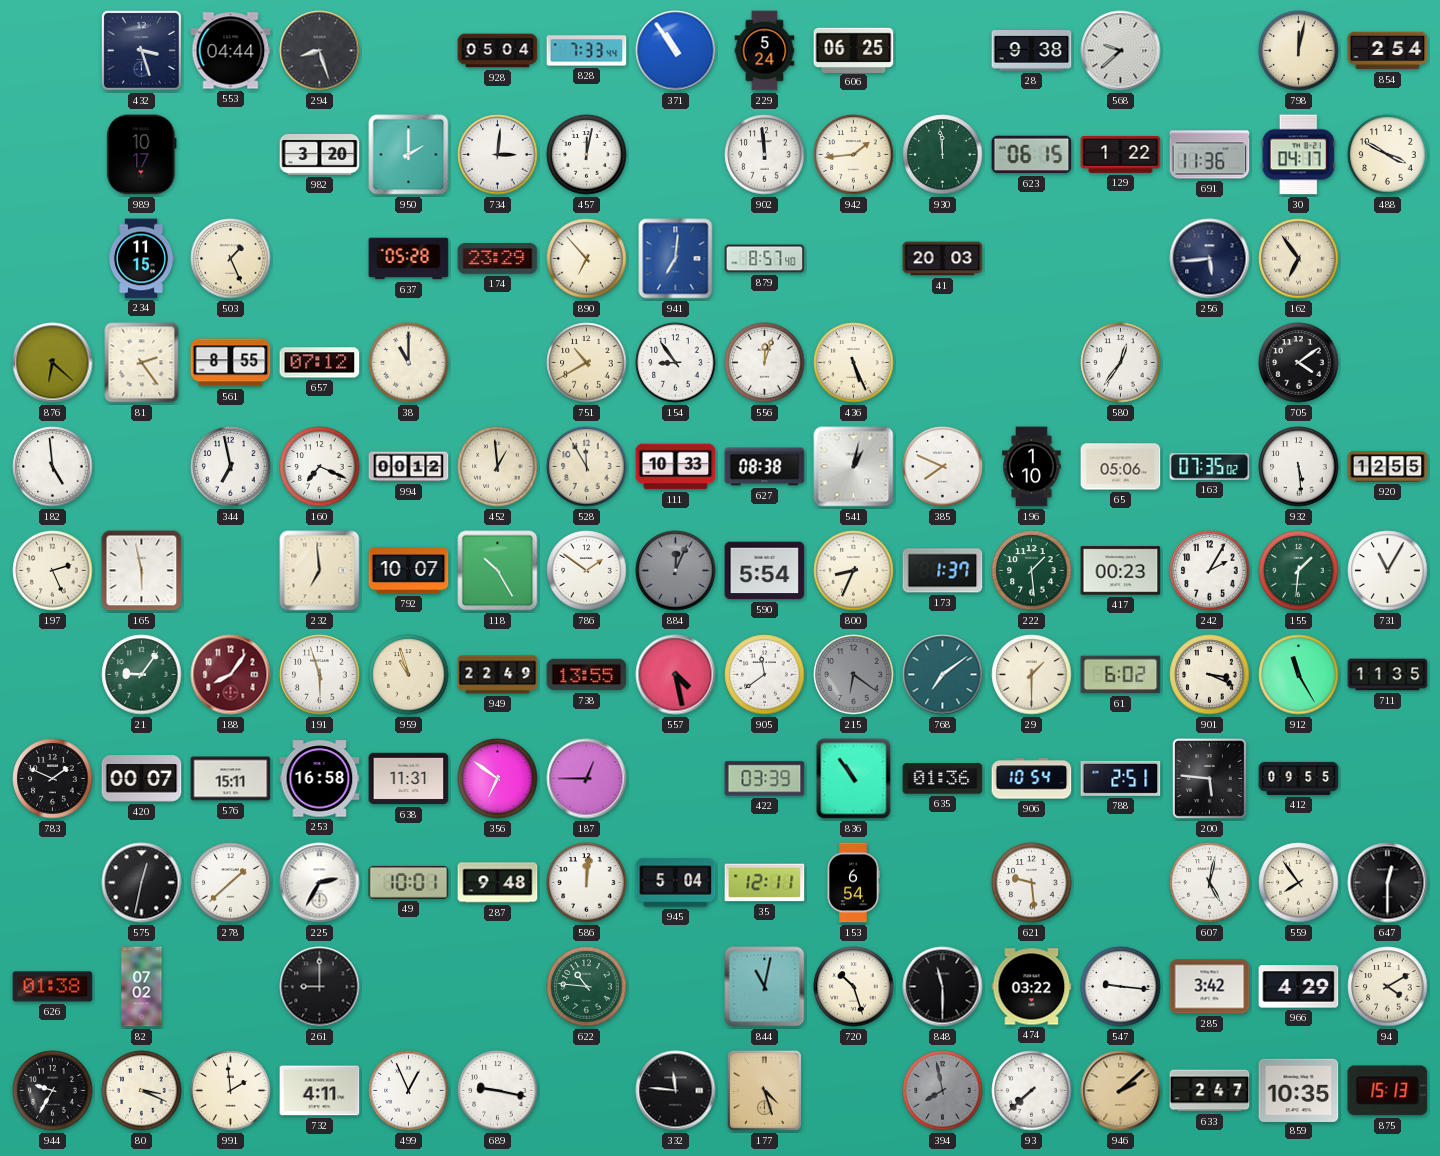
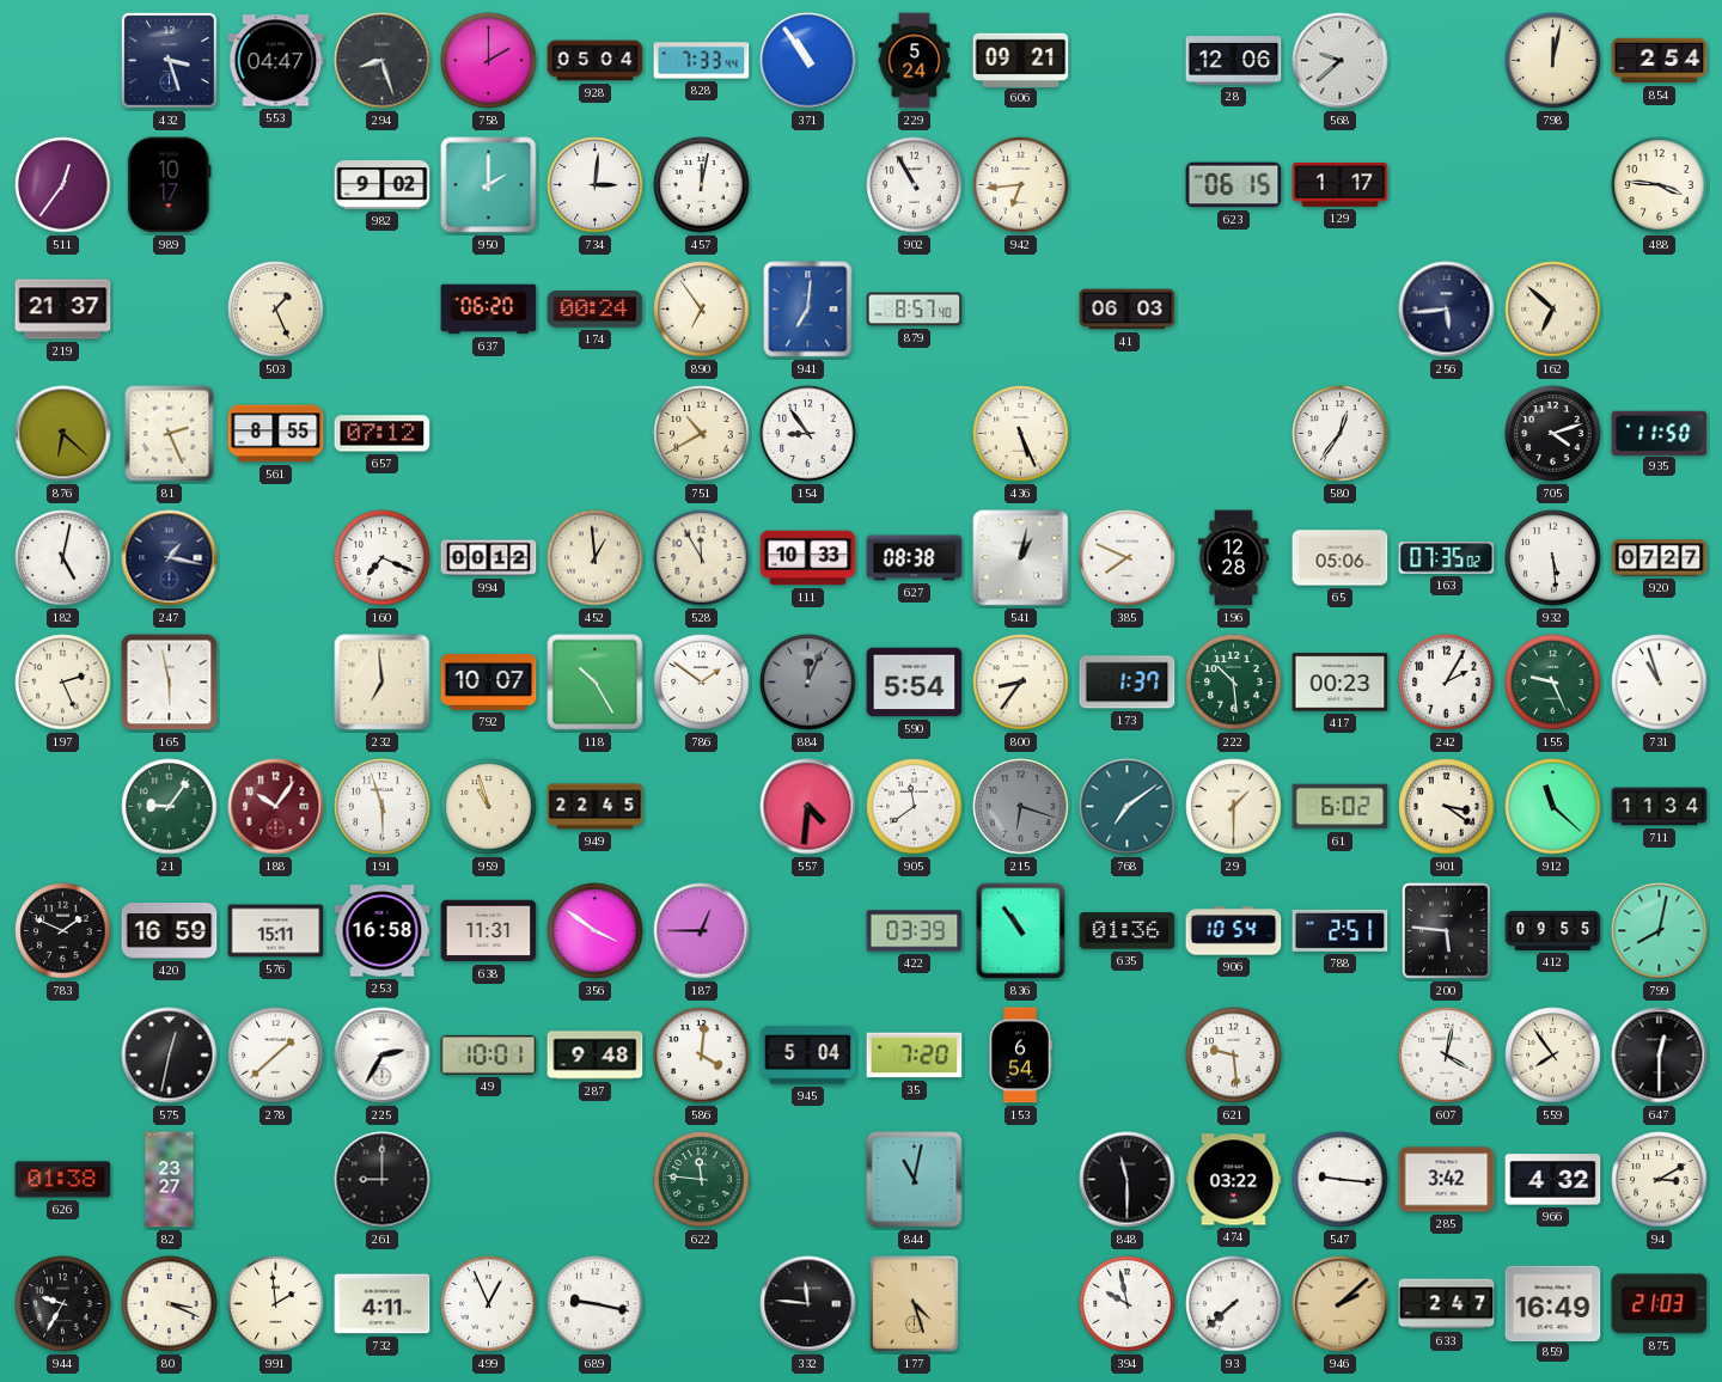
553: 04:44 -> 04:47 (276, 61)
758: none -> 2:00 (489, 61)
606: 06:25 -> 09:21 (1021, 60)
28: 9:38 -> 12:06 (1234, 61)
511: none -> 12:36 (63, 185)
982: 3:20 -> 9:02 (383, 184)
902: 11:59 -> 10:55 (915, 185)
942: 1:44 -> 6:44 (1021, 185)
930: 11:59 -> none (943, 155)
129: 1:22 -> 1:17 (1341, 184)
691: 11:36 -> none (1210, 155)
30: 04:17 -> none (1298, 155)
488: 3:50 -> 3:46 (1660, 185)
219: none -> 21:37 (63, 310)
234: 11:15 -> none (142, 259)
637: 05:28 -> 06:20 (489, 310)
174: 23:29 -> 00:24 (596, 310)
890: 6:53 -> 6:54 (702, 310)
41: 20:03 -> 06:03 (1128, 310)
162: 6:54 -> 6:52 (1553, 310)
81: 2:24 -> 2:26 (170, 434)
38: 11:00 -> none (409, 363)
556: 12:03 -> none (765, 363)
705: 4:09 -> 4:12 (1553, 434)
935: none -> 11:50 (1660, 433)
182: 4:59 -> 5:02 (63, 558)
247: none -> 1:17 (170, 558)
344: 6:58 -> none (231, 467)
196: 1:10 -> 12:28 (1234, 558)
920: 12:55 -> 07:27 (1660, 558)
800: 8:34 -> 8:36 (1021, 683)
222: 1:29 -> 10:29 (1234, 683)
155: 1:31 -> 9:26 (1553, 683)
731: 11:05 -> 10:57 (1660, 683)
188: 8:06 -> 10:06 (276, 807)
949: 22:49 -> 22:45 (596, 807)
738: 13:55 -> none (587, 675)
557: 4:28 -> 4:31 (808, 807)
215: 6:21 -> 6:18 (1021, 807)
901: 3:19 -> 3:21 (1447, 807)
912: 11:25 -> 11:22 (1553, 807)
711: 11:35 -> 11:34 (1660, 807)
420: 00:07 -> 16:59 (170, 931)
356: 6:51 -> 3:51 (596, 931)
799: none -> 8:02 (1660, 931)
586: 12:01 -> 4:01 (702, 1056)
35: 12:11 -> 7:20 (915, 1056)
607: 5:02 -> 4:02 (1447, 1056)
82: 07:02 -> 23:27 (170, 1180)
622: 10:46 -> 11:46 (702, 1180)
720: 10:27 -> none (854, 987)
966: 4:29 -> 4:32 (1553, 1180)
94: 4:10 -> 3:10 (1660, 1180)
394: 7:58 -> 9:58 (1128, 1304)
394 dial: grey -> white (1128, 1304)
859: 10:35 -> 16:49 (1553, 1303)
875: 15:13 -> 21:03 (1660, 1304)
